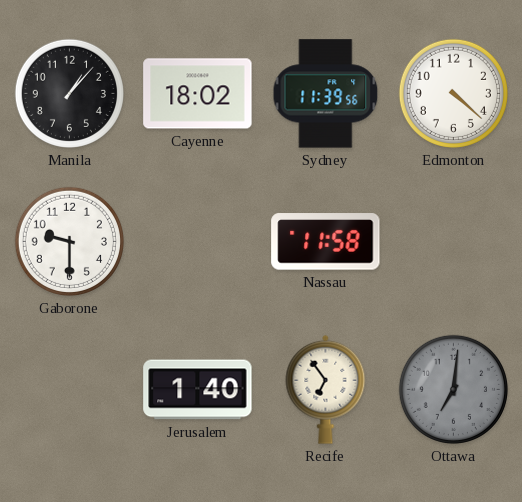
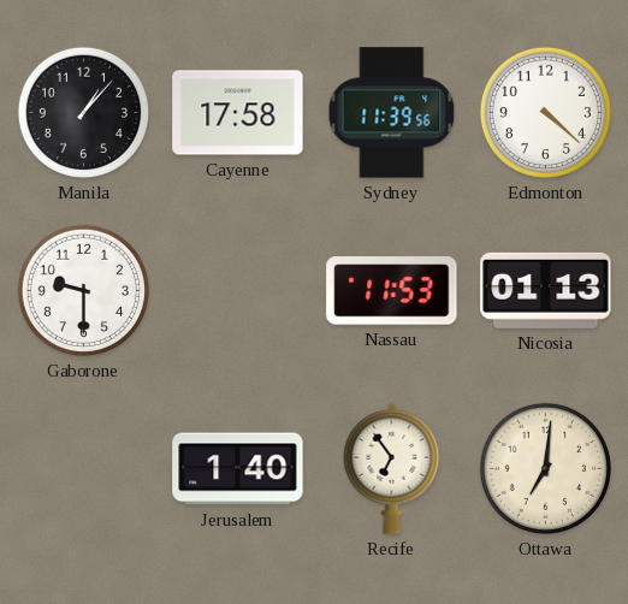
Cayenne: 18:02 -> 17:58 (238, 113)
Nassau: 11:58 -> 11:53 (392, 291)
Nicosia: none -> 01:13 (546, 290)
Ottawa dial: grey -> cream (545, 468)
